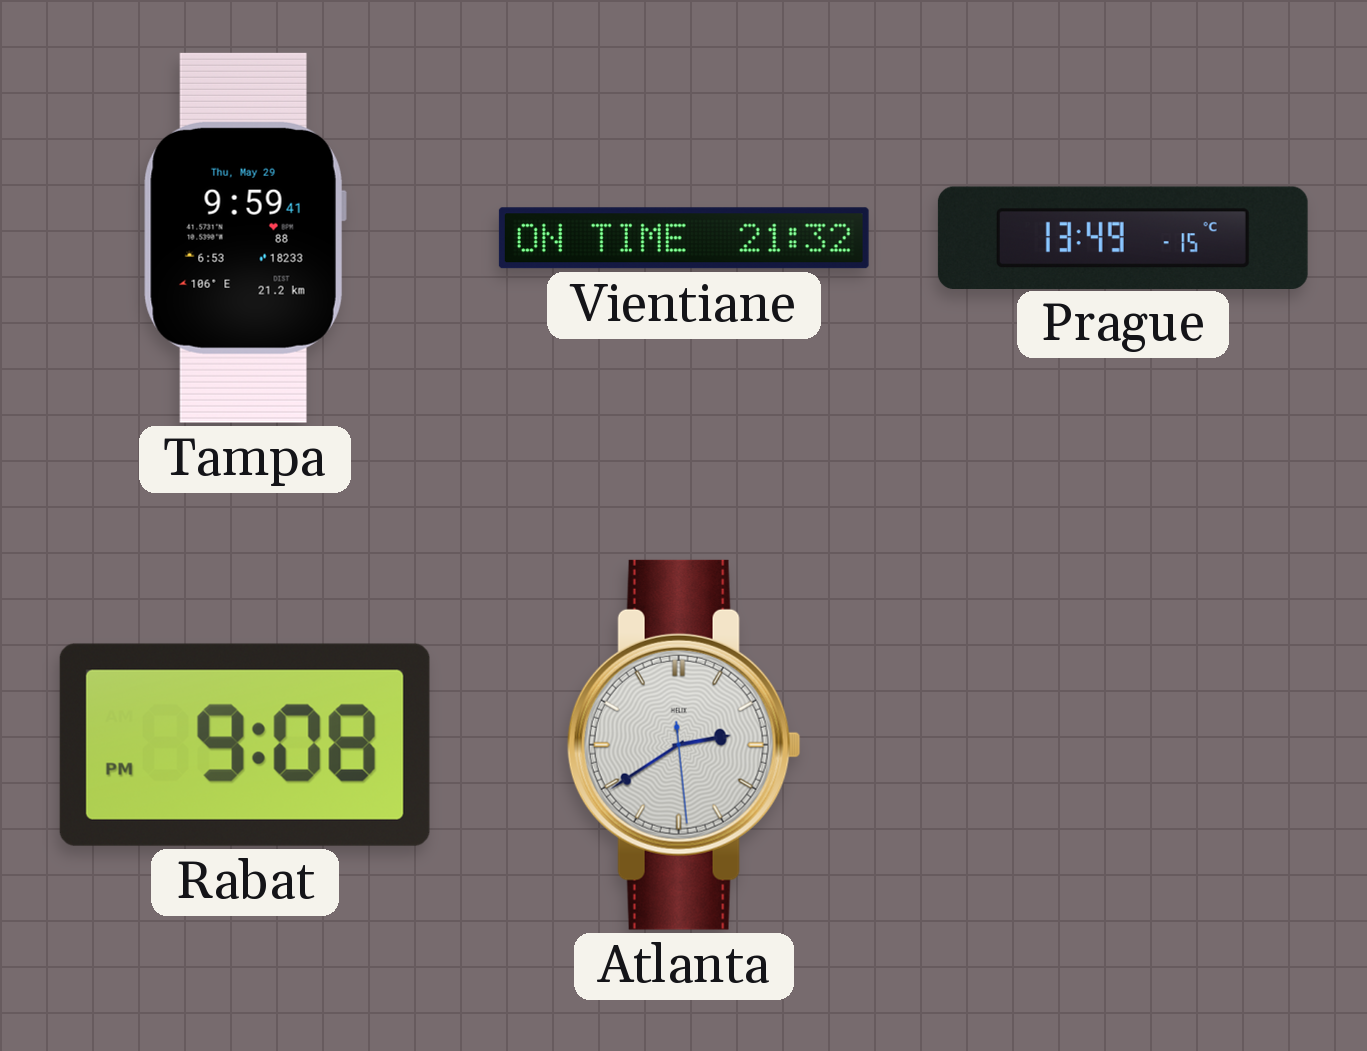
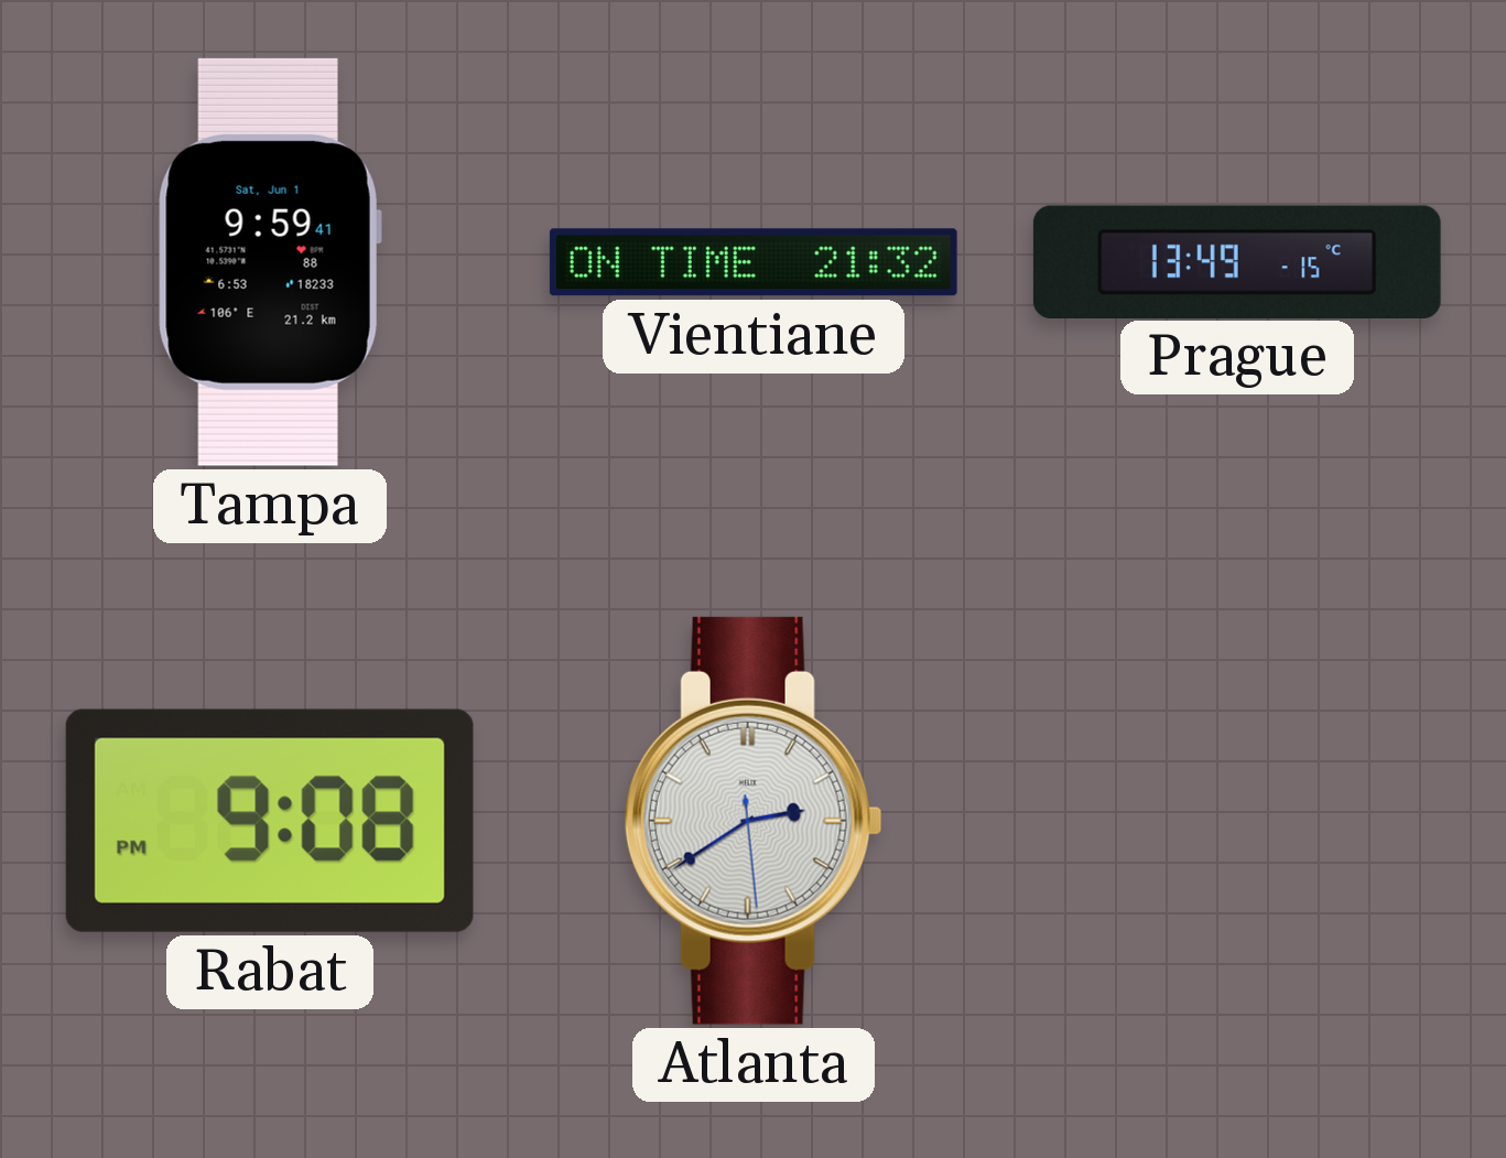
Tampa date: Thu, May 29 -> Sat, Jun 1 (270, 262)
